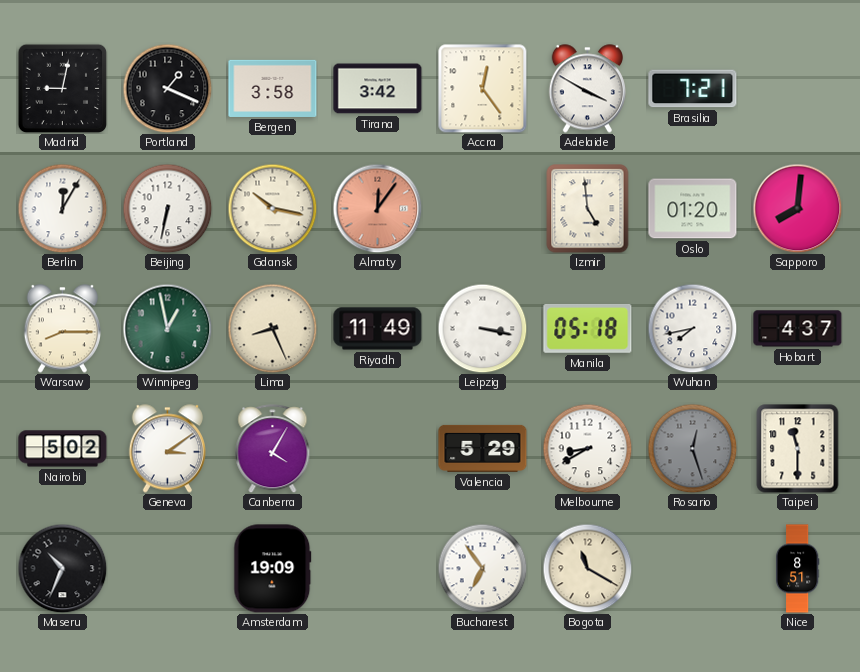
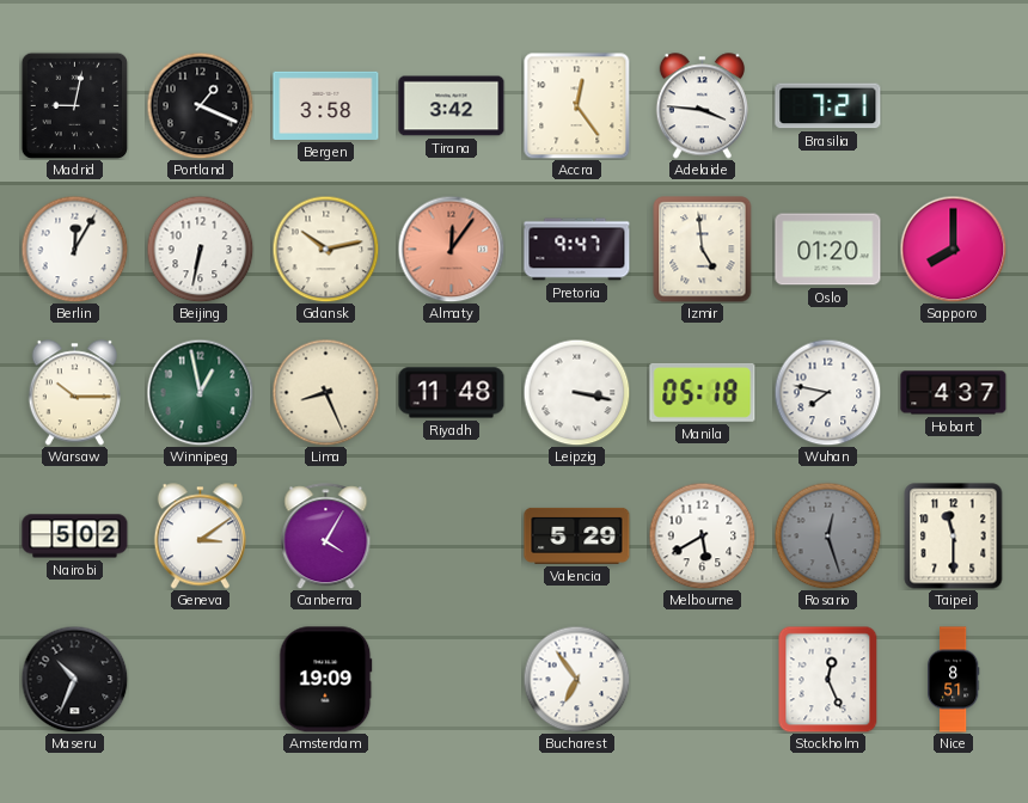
Adelaide: 3:50 -> 3:46 (702, 106)
Gdansk: 10:17 -> 10:13 (325, 249)
Pretoria: none -> 9:47 (577, 250)
Sapporo: 8:01 -> 8:00 (953, 249)
Warsaw: 8:15 -> 10:15 (74, 393)
Riyadh: 11:49 -> 11:48 (452, 393)
Wuhan: 7:43 -> 7:47 (827, 392)
Melbourne: 8:40 -> 5:40 (702, 535)
Bogota: 11:20 -> none (587, 568)
Stockholm: none -> 12:26 (828, 679)
